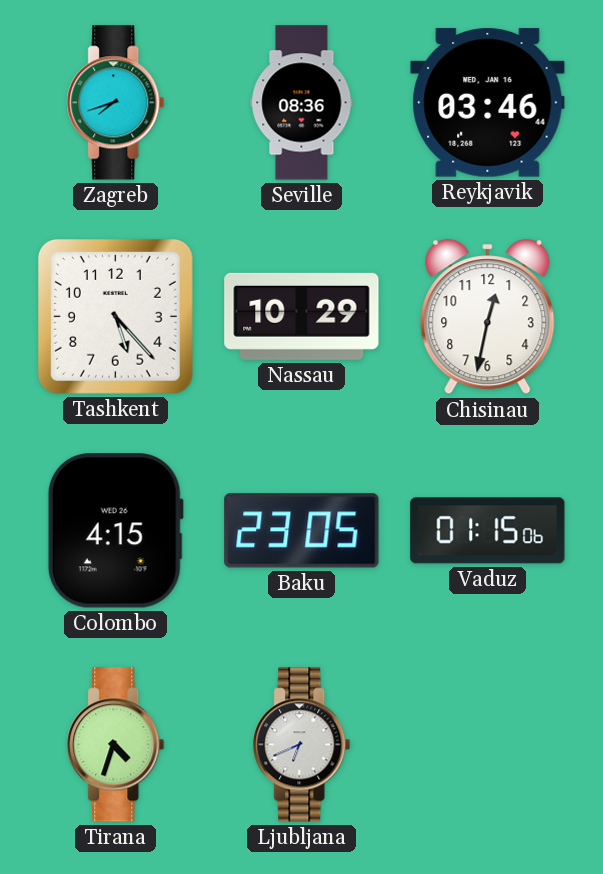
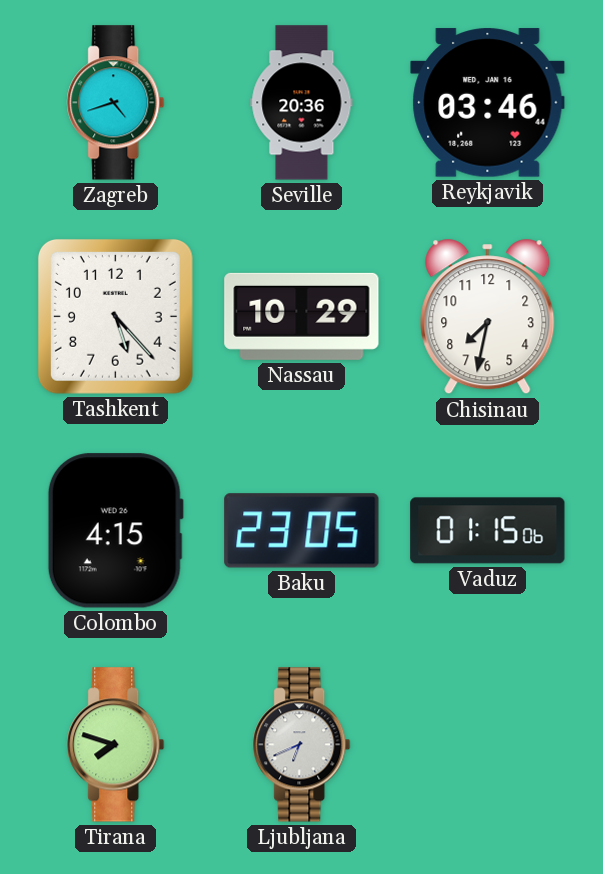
Zagreb: 7:42 -> 4:42 (116, 103)
Seville: 08:36 -> 20:36 (302, 103)
Chisinau: 12:32 -> 7:32 (488, 317)
Tirana: 4:33 -> 7:48 (116, 745)
